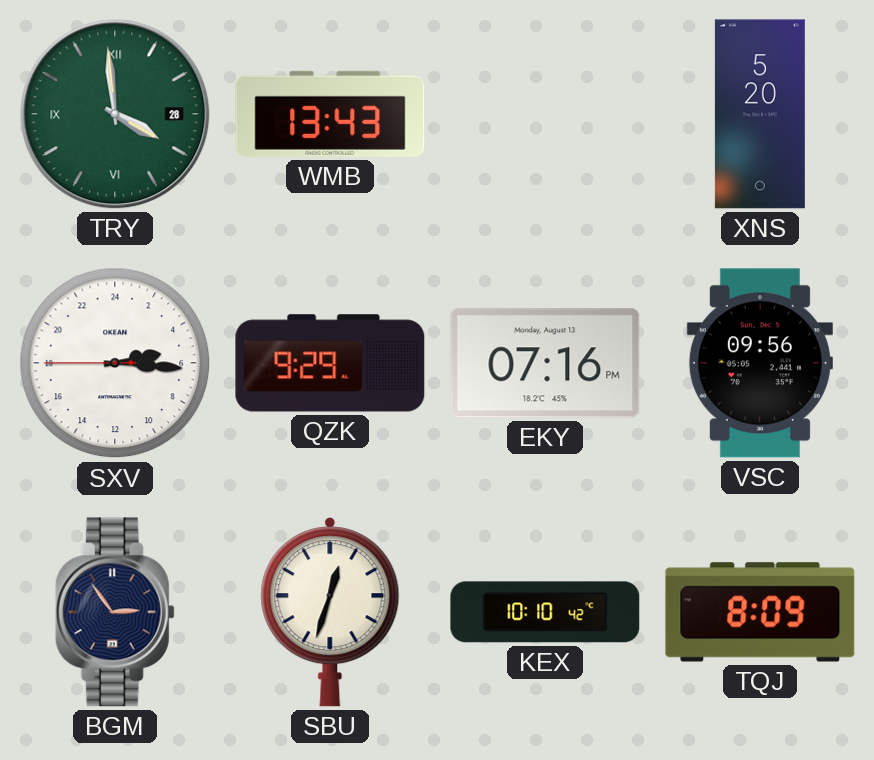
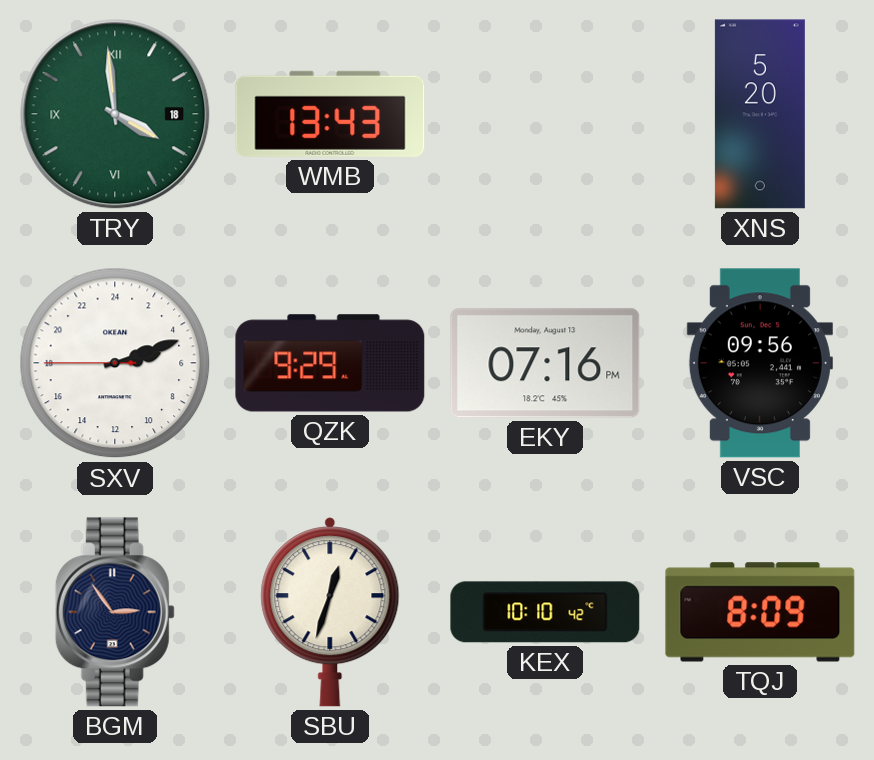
TRY date: 28 -> 18 (115, 114)
SXV: 5:15 -> 5:11 (115, 363)
